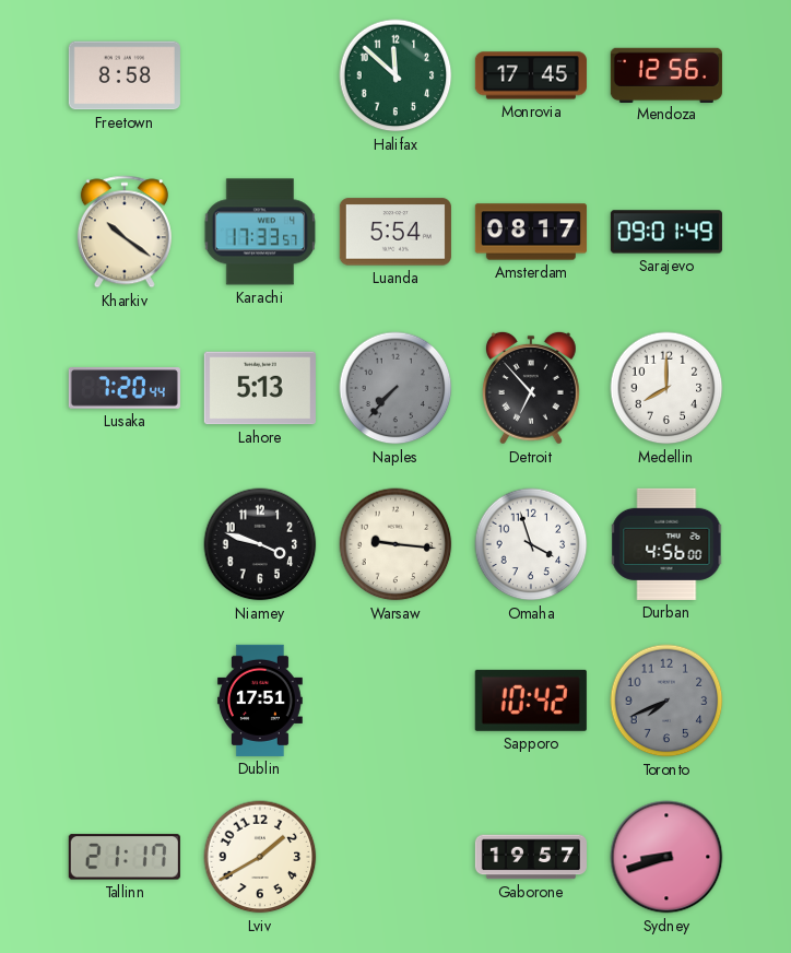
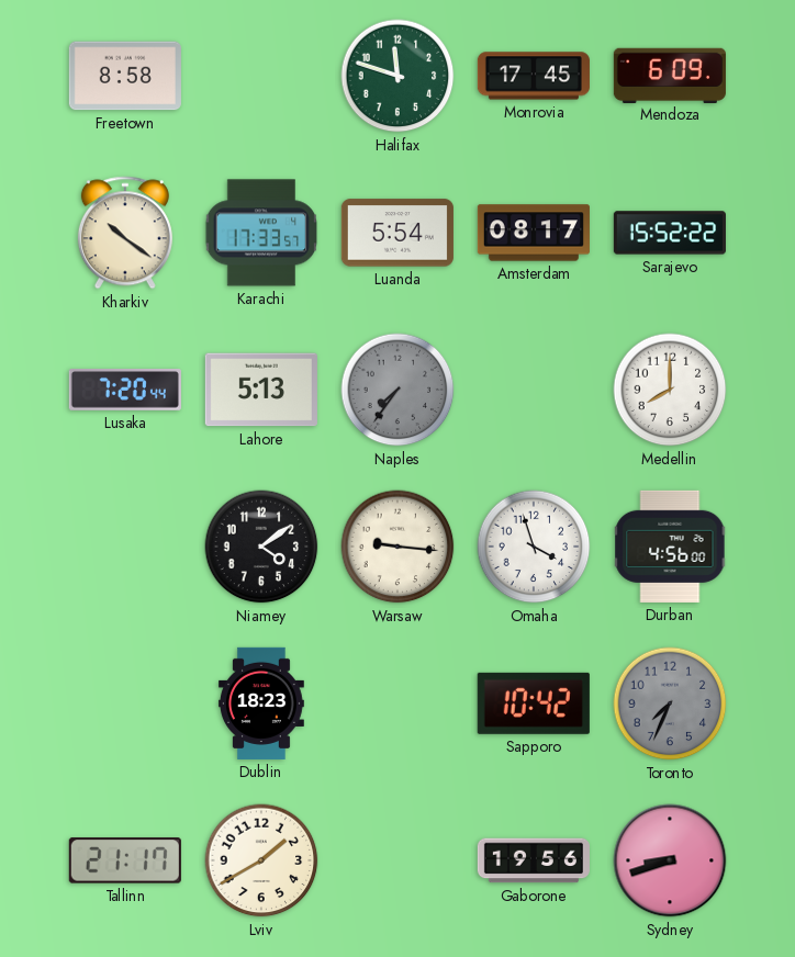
Halifax: 11:52 -> 11:48 (398, 76)
Mendoza: 12:56 -> 6:09 (670, 75)
Sarajevo: 09:01 -> 15:52 (670, 233)
Naples: 7:37 -> 7:36 (398, 390)
Detroit: 6:53 -> none (531, 388)
Niamey: 3:48 -> 4:09 (261, 547)
Dublin: 17:51 -> 18:23 (261, 703)
Toronto: 7:41 -> 7:34 (670, 703)
Gaborone: 19:57 -> 19:56 (534, 860)
